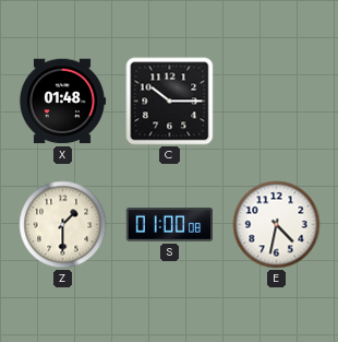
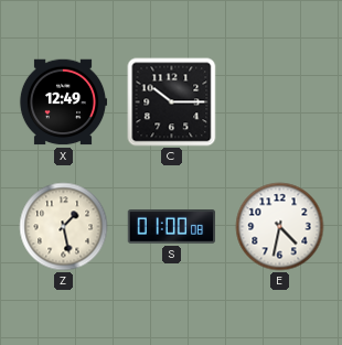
X: 01:48 -> 12:49 (63, 103)
Z: 1:30 -> 1:28 (64, 227)
